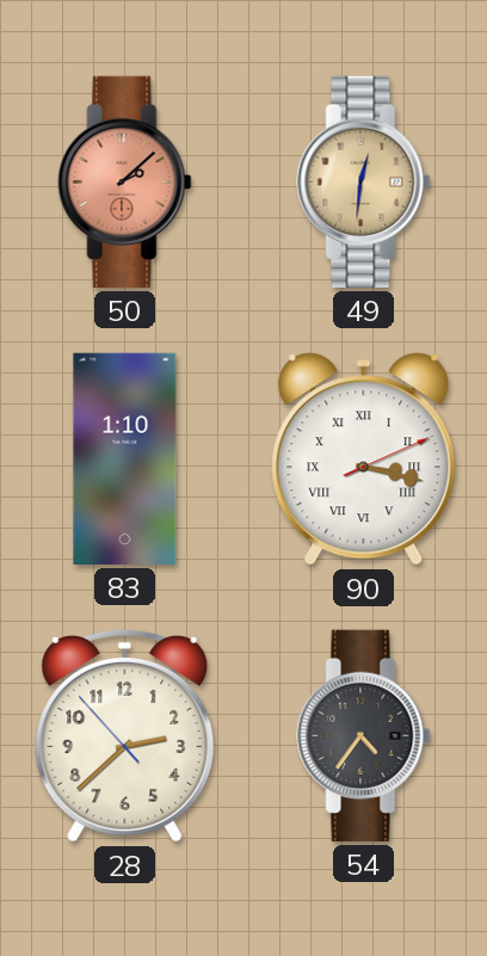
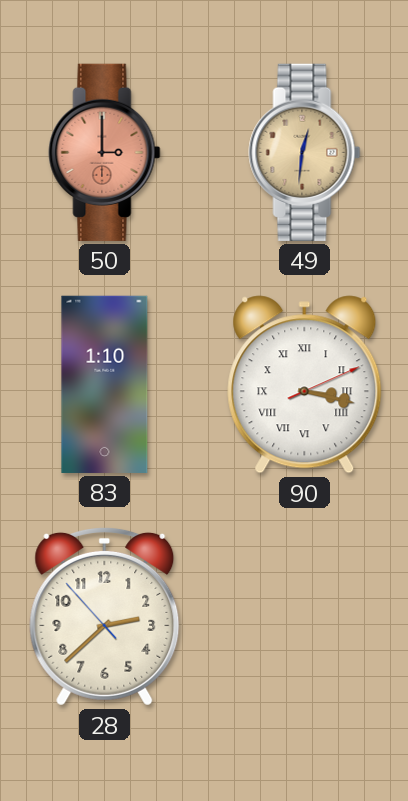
50: 2:08 -> 3:00 (105, 152)
54: 4:36 -> none (364, 735)
